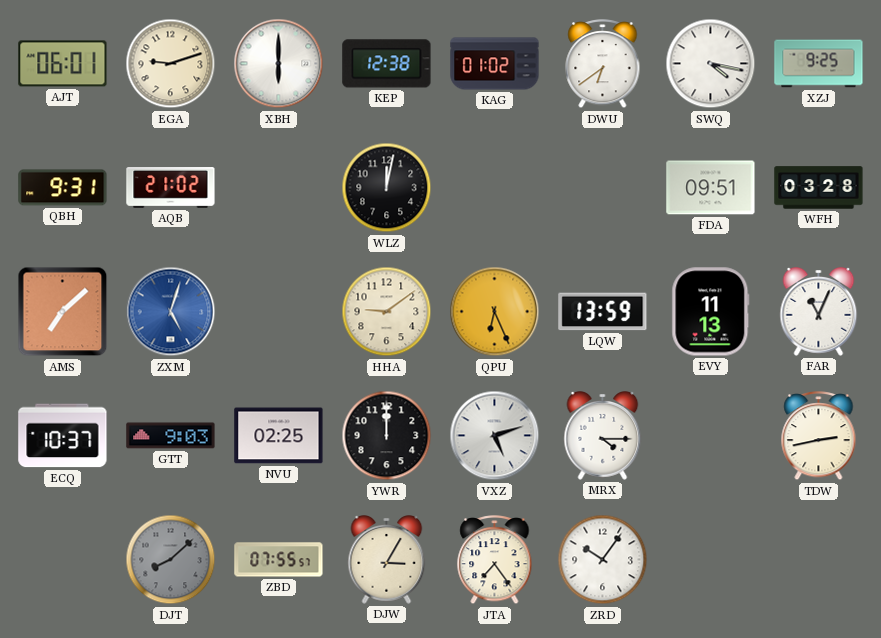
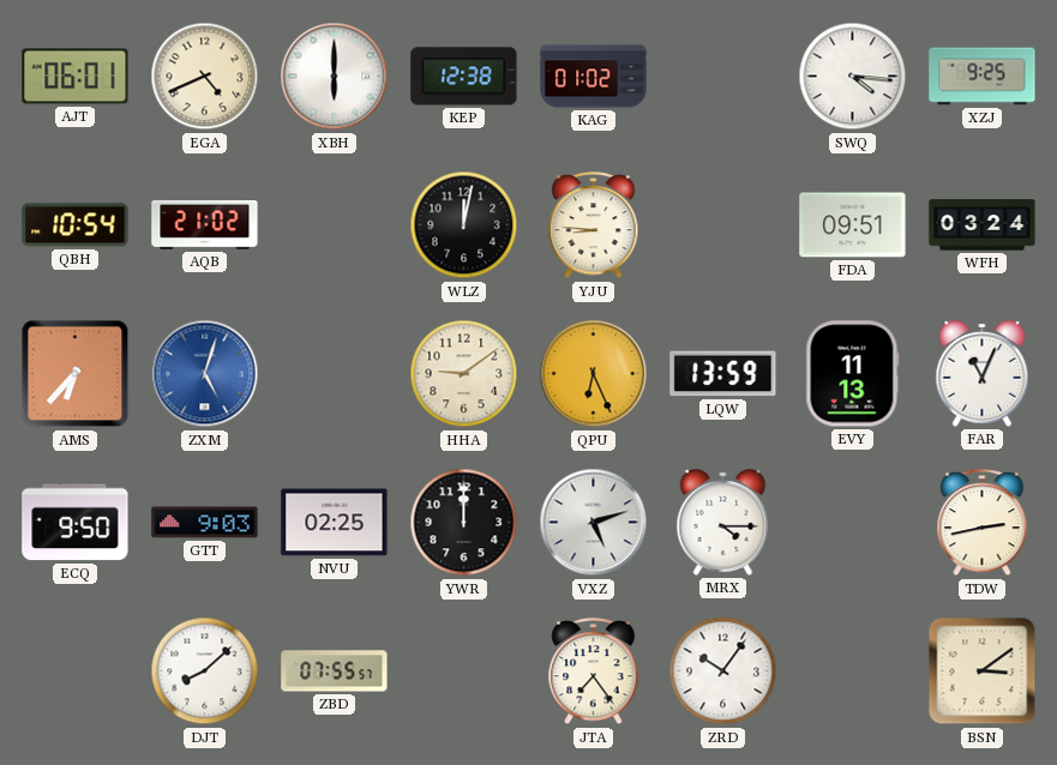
EGA: 9:12 -> 4:41 (205, 77)
DWU: 6:39 -> none (603, 65)
SWQ: 4:17 -> 4:16 (853, 77)
QBH: 9:31 -> 10:54 (76, 225)
YJU: none -> 8:46 (594, 227)
WFH: 03:28 -> 03:24 (983, 225)
AMS: 7:08 -> 6:37 (76, 374)
ECQ: 10:37 -> 9:50 (76, 523)
DJT dial: grey -> white (205, 671)
DJW: 3:05 -> none (387, 560)
BSN: none -> 3:09 (983, 671)
